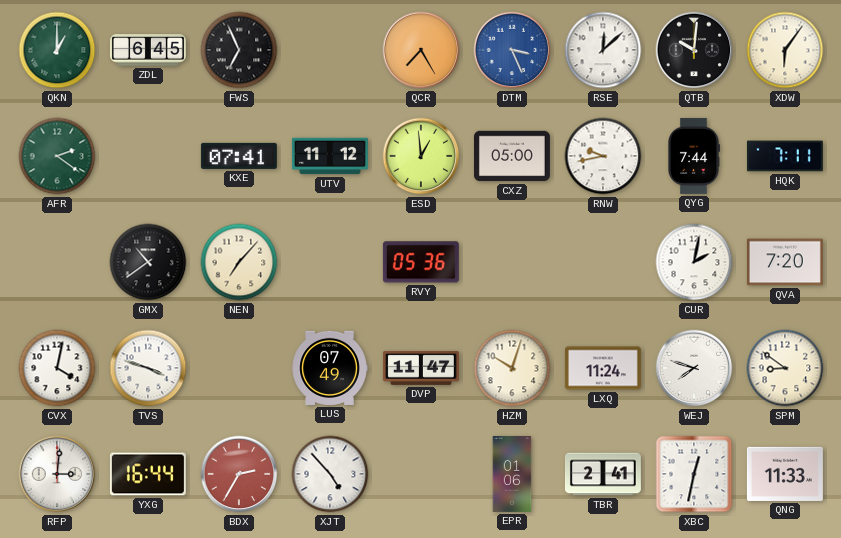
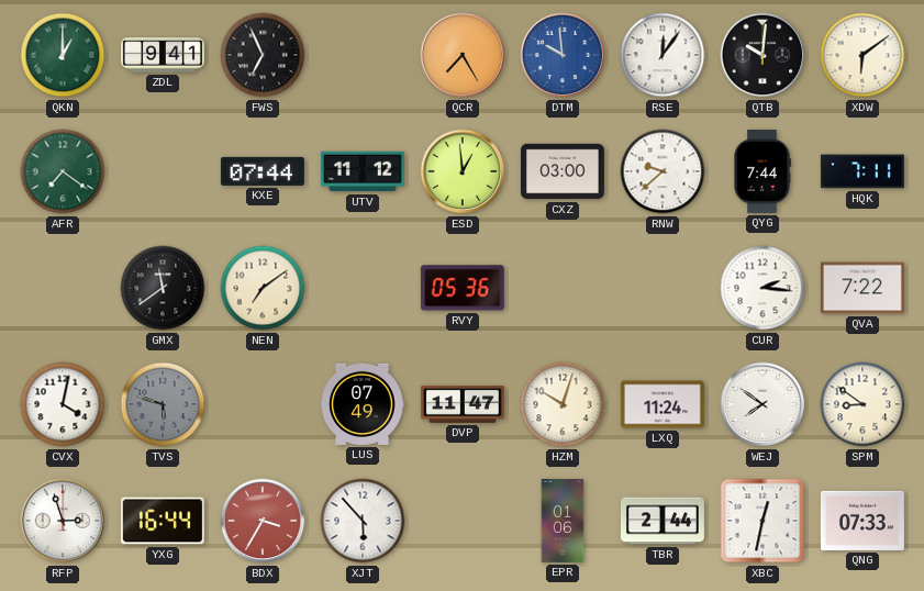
ZDL: 6:45 -> 9:41 (163, 55)
DTM: 3:26 -> 9:59 (563, 55)
RSE: 12:08 -> 12:06 (663, 55)
XDW: 6:06 -> 6:09 (862, 55)
AFR: 2:21 -> 7:21 (63, 171)
KXE: 07:41 -> 07:44 (263, 171)
CXZ: 05:00 -> 03:00 (563, 171)
RNW: 9:43 -> 9:38 (663, 171)
GMX: 10:39 -> 11:39 (163, 288)
NEN: 7:07 -> 7:09 (263, 288)
CUR: 2:02 -> 2:16 (762, 288)
QVA: 7:20 -> 7:22 (862, 288)
TVS: 3:48 -> 5:48 (163, 404)
TVS dial: white -> grey (163, 404)
WEJ: 7:48 -> 7:51 (762, 404)
RFP: 3:01 -> 2:57 (63, 521)
BDX: 2:35 -> 3:35 (263, 521)
XJT: 4:53 -> 5:53 (363, 521)
TBR: 2:41 -> 2:44 (663, 521)
QNG: 11:33 -> 07:33 (862, 521)
